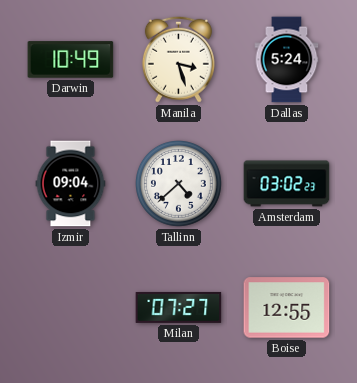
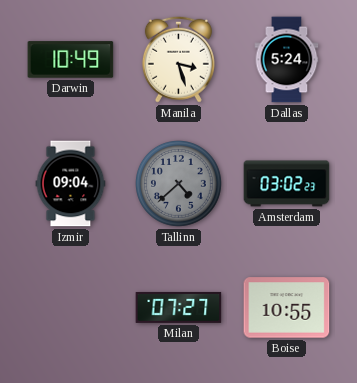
Tallinn dial: white -> grey (179, 184)
Boise: 12:55 -> 10:55 (287, 308)
